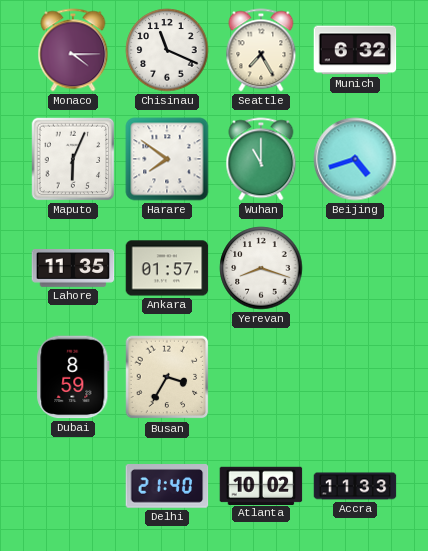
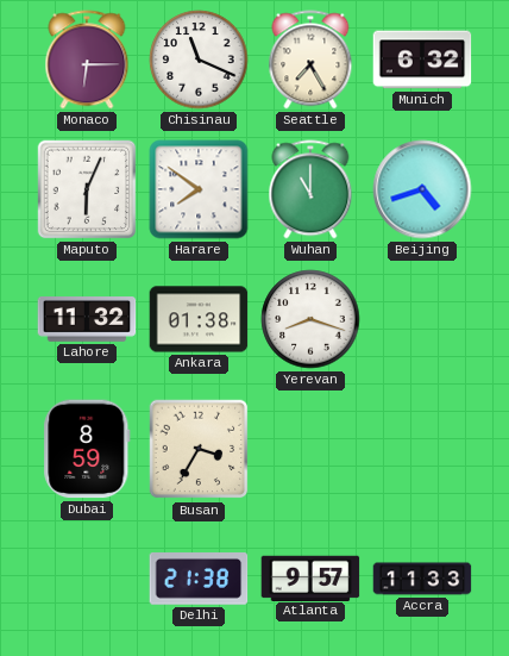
Monaco: 4:15 -> 6:15 (87, 60)
Lahore: 11:35 -> 11:32 (87, 320)
Ankara: 01:57 -> 01:38 (199, 319)
Delhi: 21:40 -> 21:38 (199, 580)
Atlanta: 10:02 -> 9:57 (310, 577)
